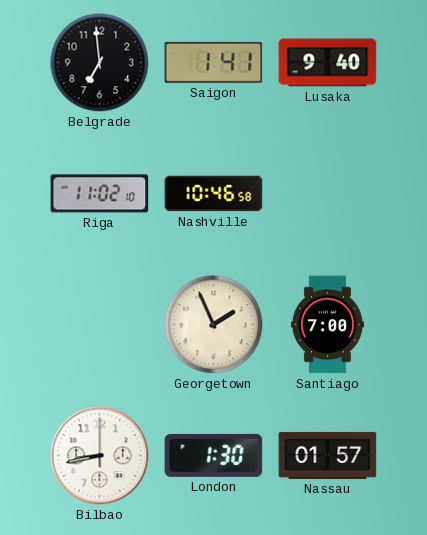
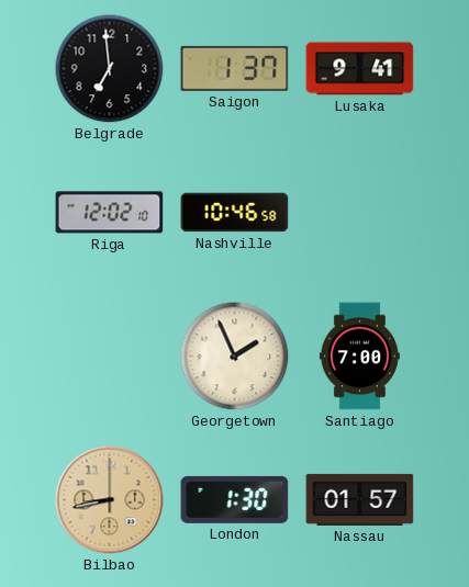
Saigon: 1:41 -> 1:37 (235, 68)
Lusaka: 9:40 -> 9:41 (360, 69)
Riga: 11:02 -> 12:02 (110, 213)
Bilbao dial: white -> champagne (110, 500)
